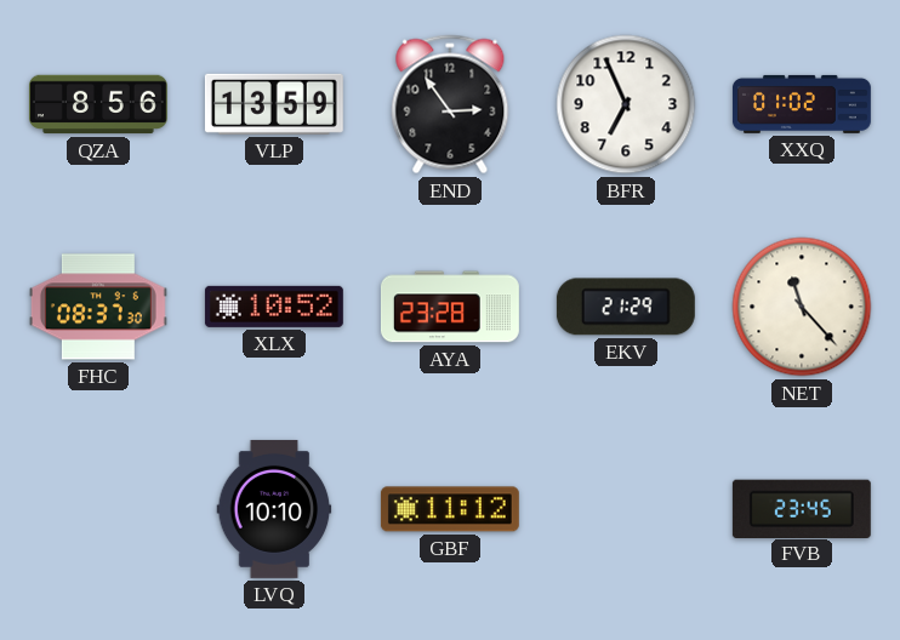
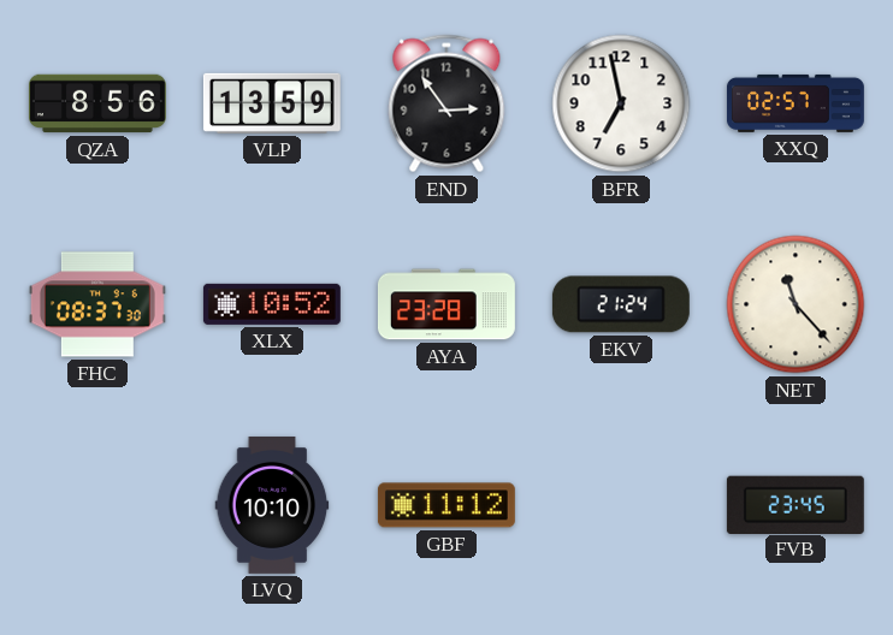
BFR: 6:56 -> 6:58 (621, 103)
XXQ: 01:02 -> 02:57 (796, 103)
EKV: 21:29 -> 21:24 (621, 304)
